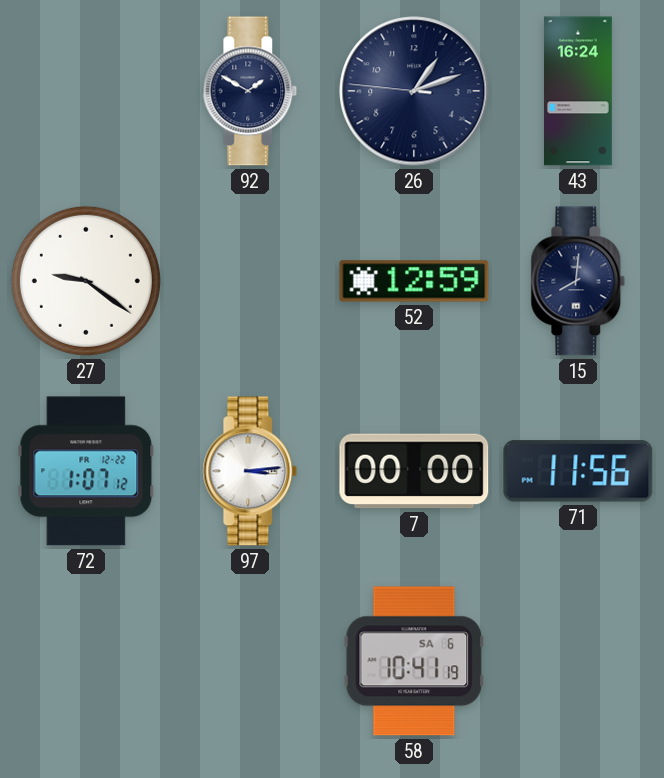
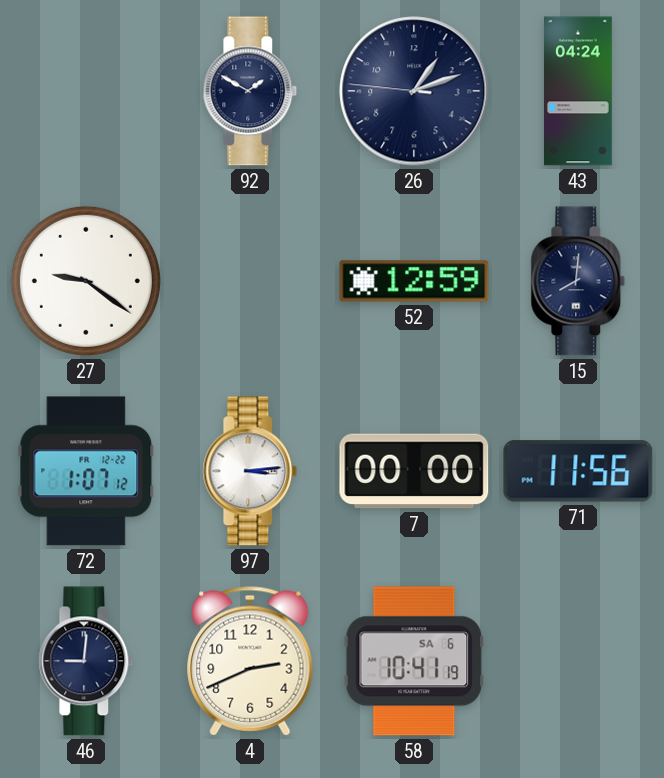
43: 16:24 -> 04:24 (578, 91)
46: none -> 9:01 (86, 661)
4: none -> 2:41 (250, 661)
